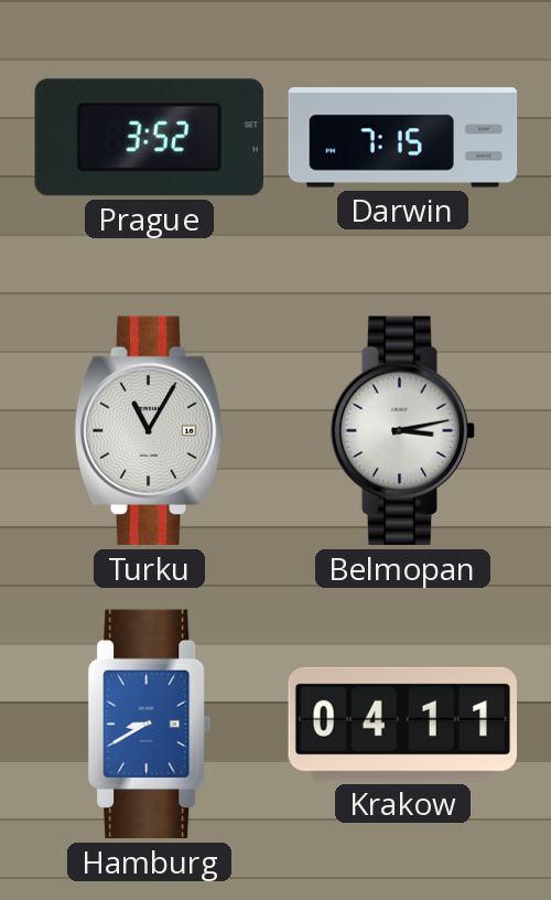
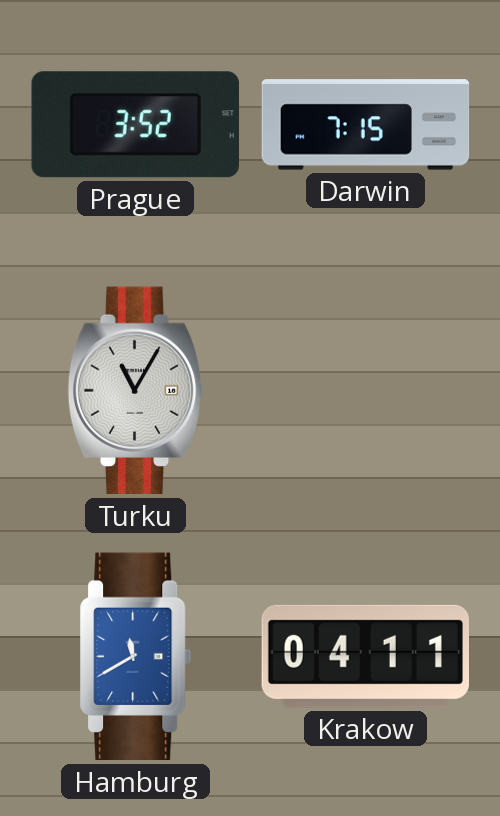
Belmopan: 3:13 -> none (403, 431)
Hamburg: 8:40 -> 11:40 (136, 657)
